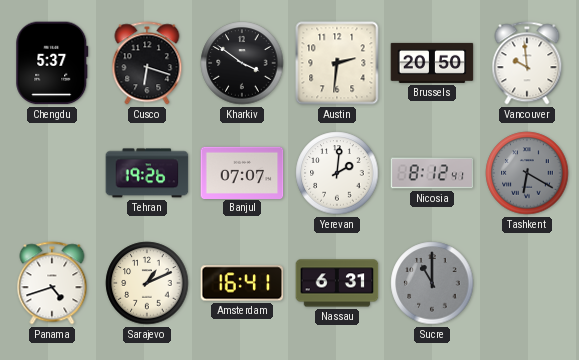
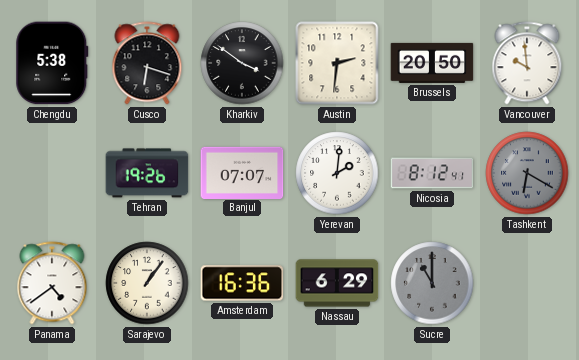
Chengdu: 5:37 -> 5:38 (52, 63)
Panama: 4:42 -> 4:39 (52, 283)
Sarajevo: 1:11 -> 1:06 (147, 283)
Amsterdam: 16:41 -> 16:36 (242, 283)
Nassau: 6:31 -> 6:29 (337, 283)
